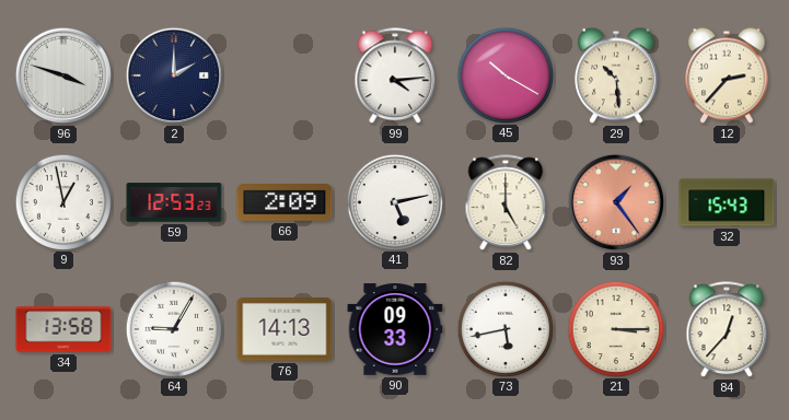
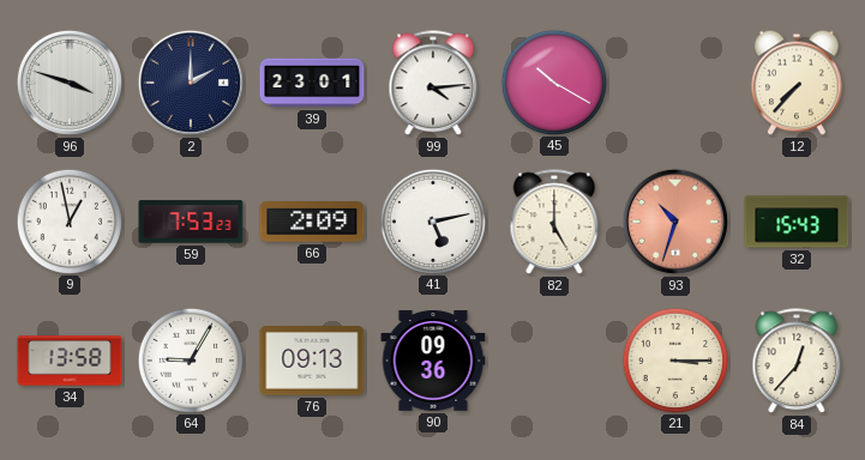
39: none -> 23:01 (312, 83)
29: 10:29 -> none (617, 75)
12: 2:37 -> 7:37 (798, 83)
59: 12:53 -> 7:53 (191, 222)
93: 1:24 -> 10:33 (675, 222)
76: 14:13 -> 09:13 (312, 361)
90: 09:33 -> 09:36 (433, 361)
73: 5:43 -> none (504, 328)
